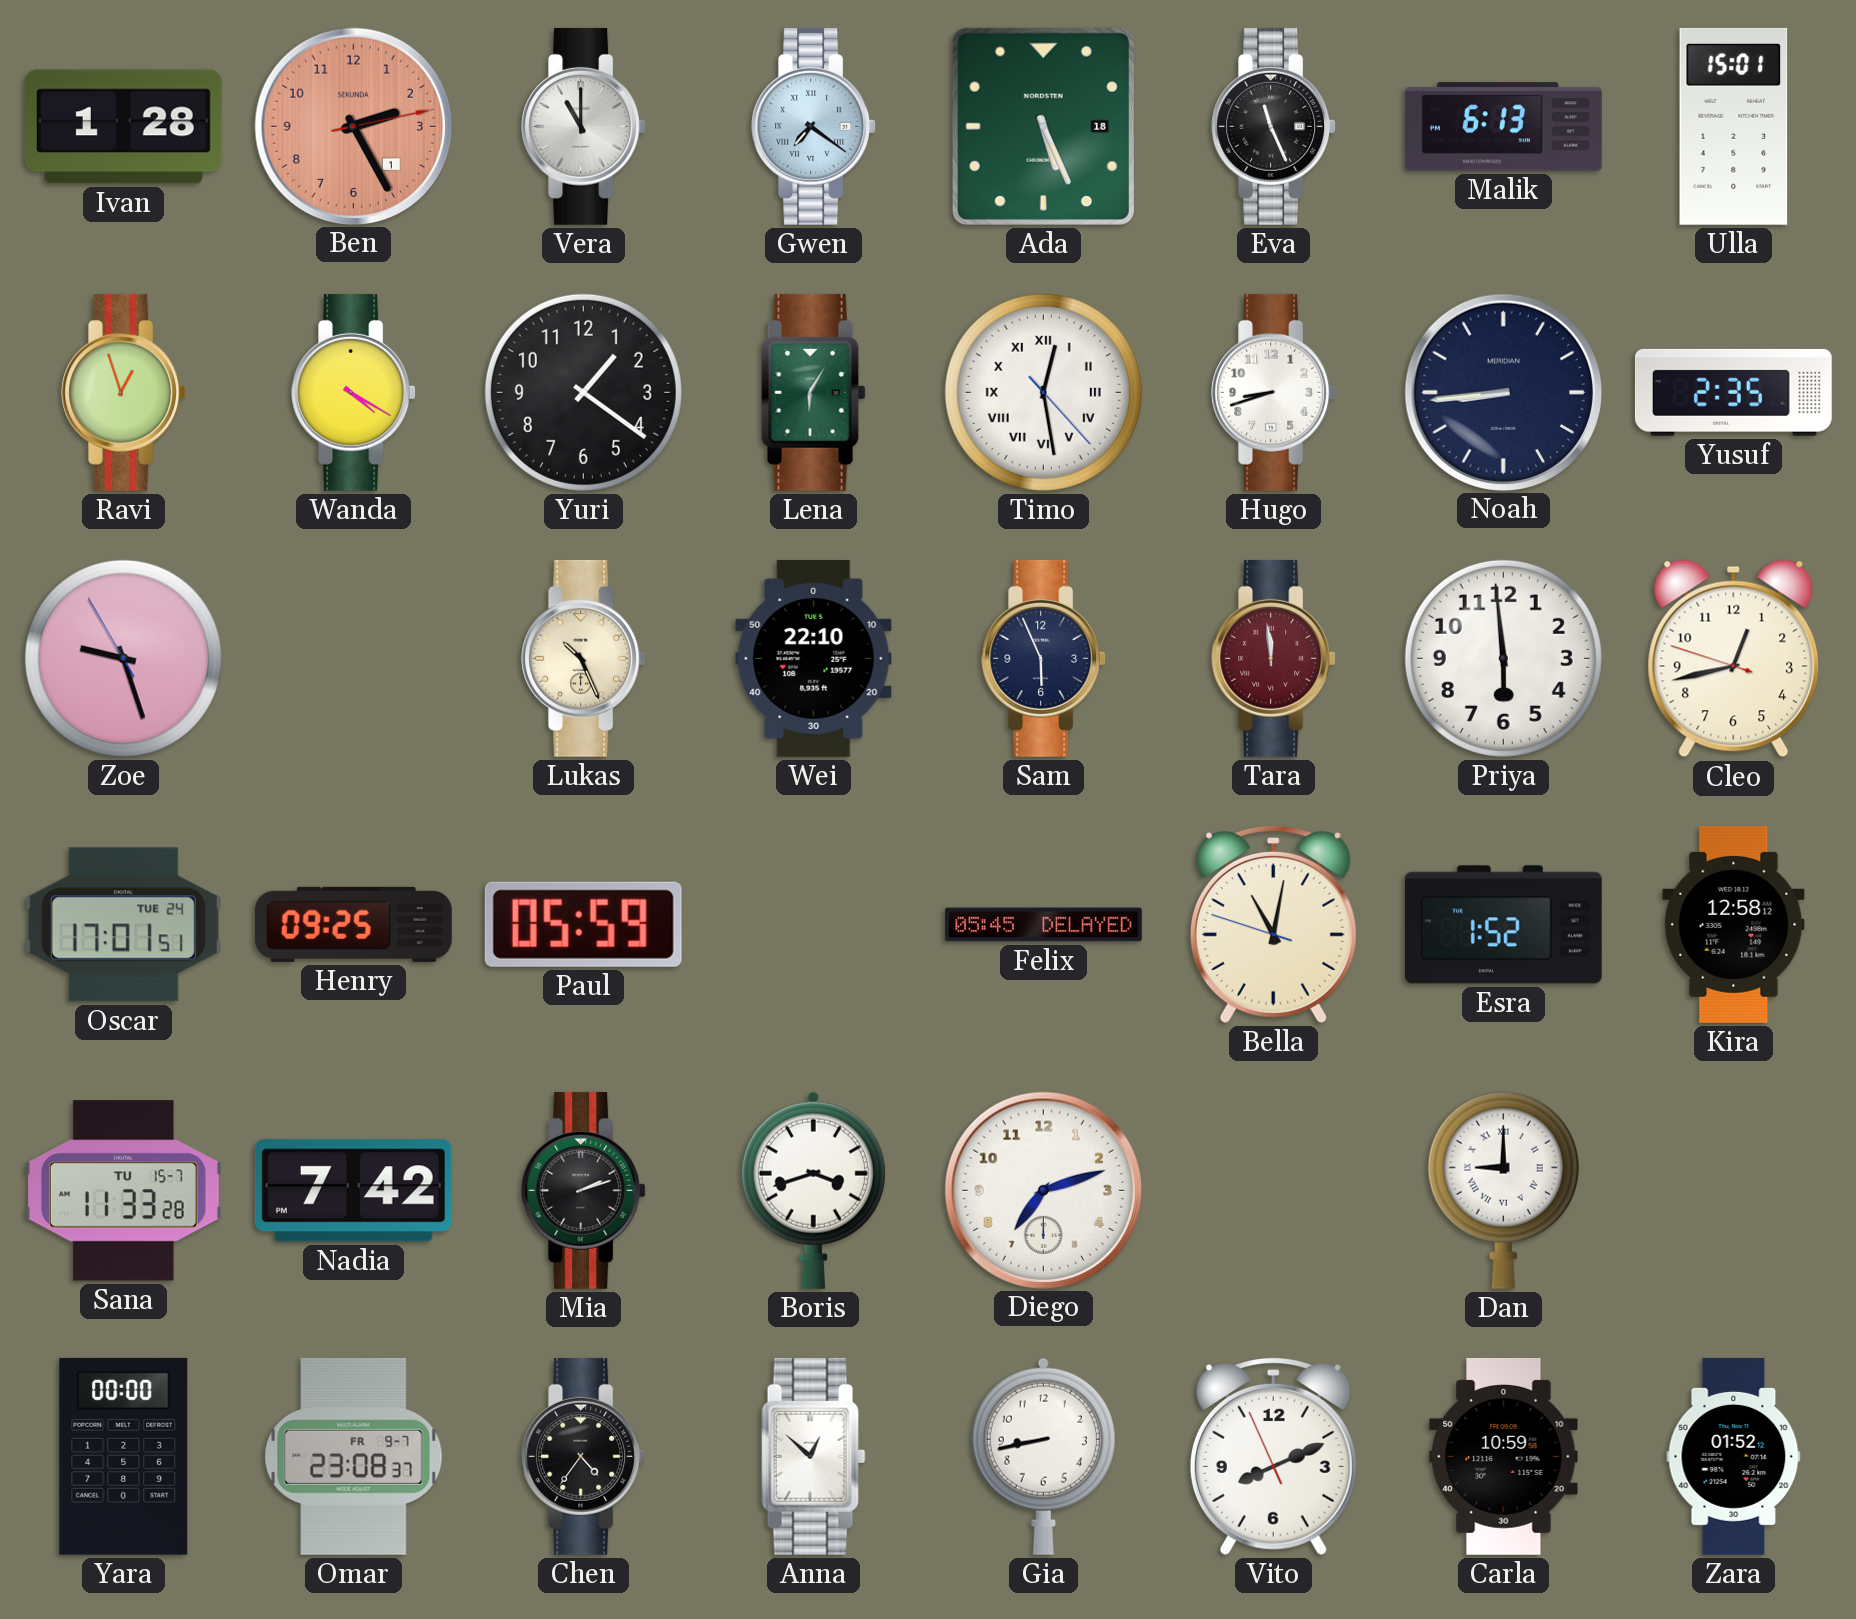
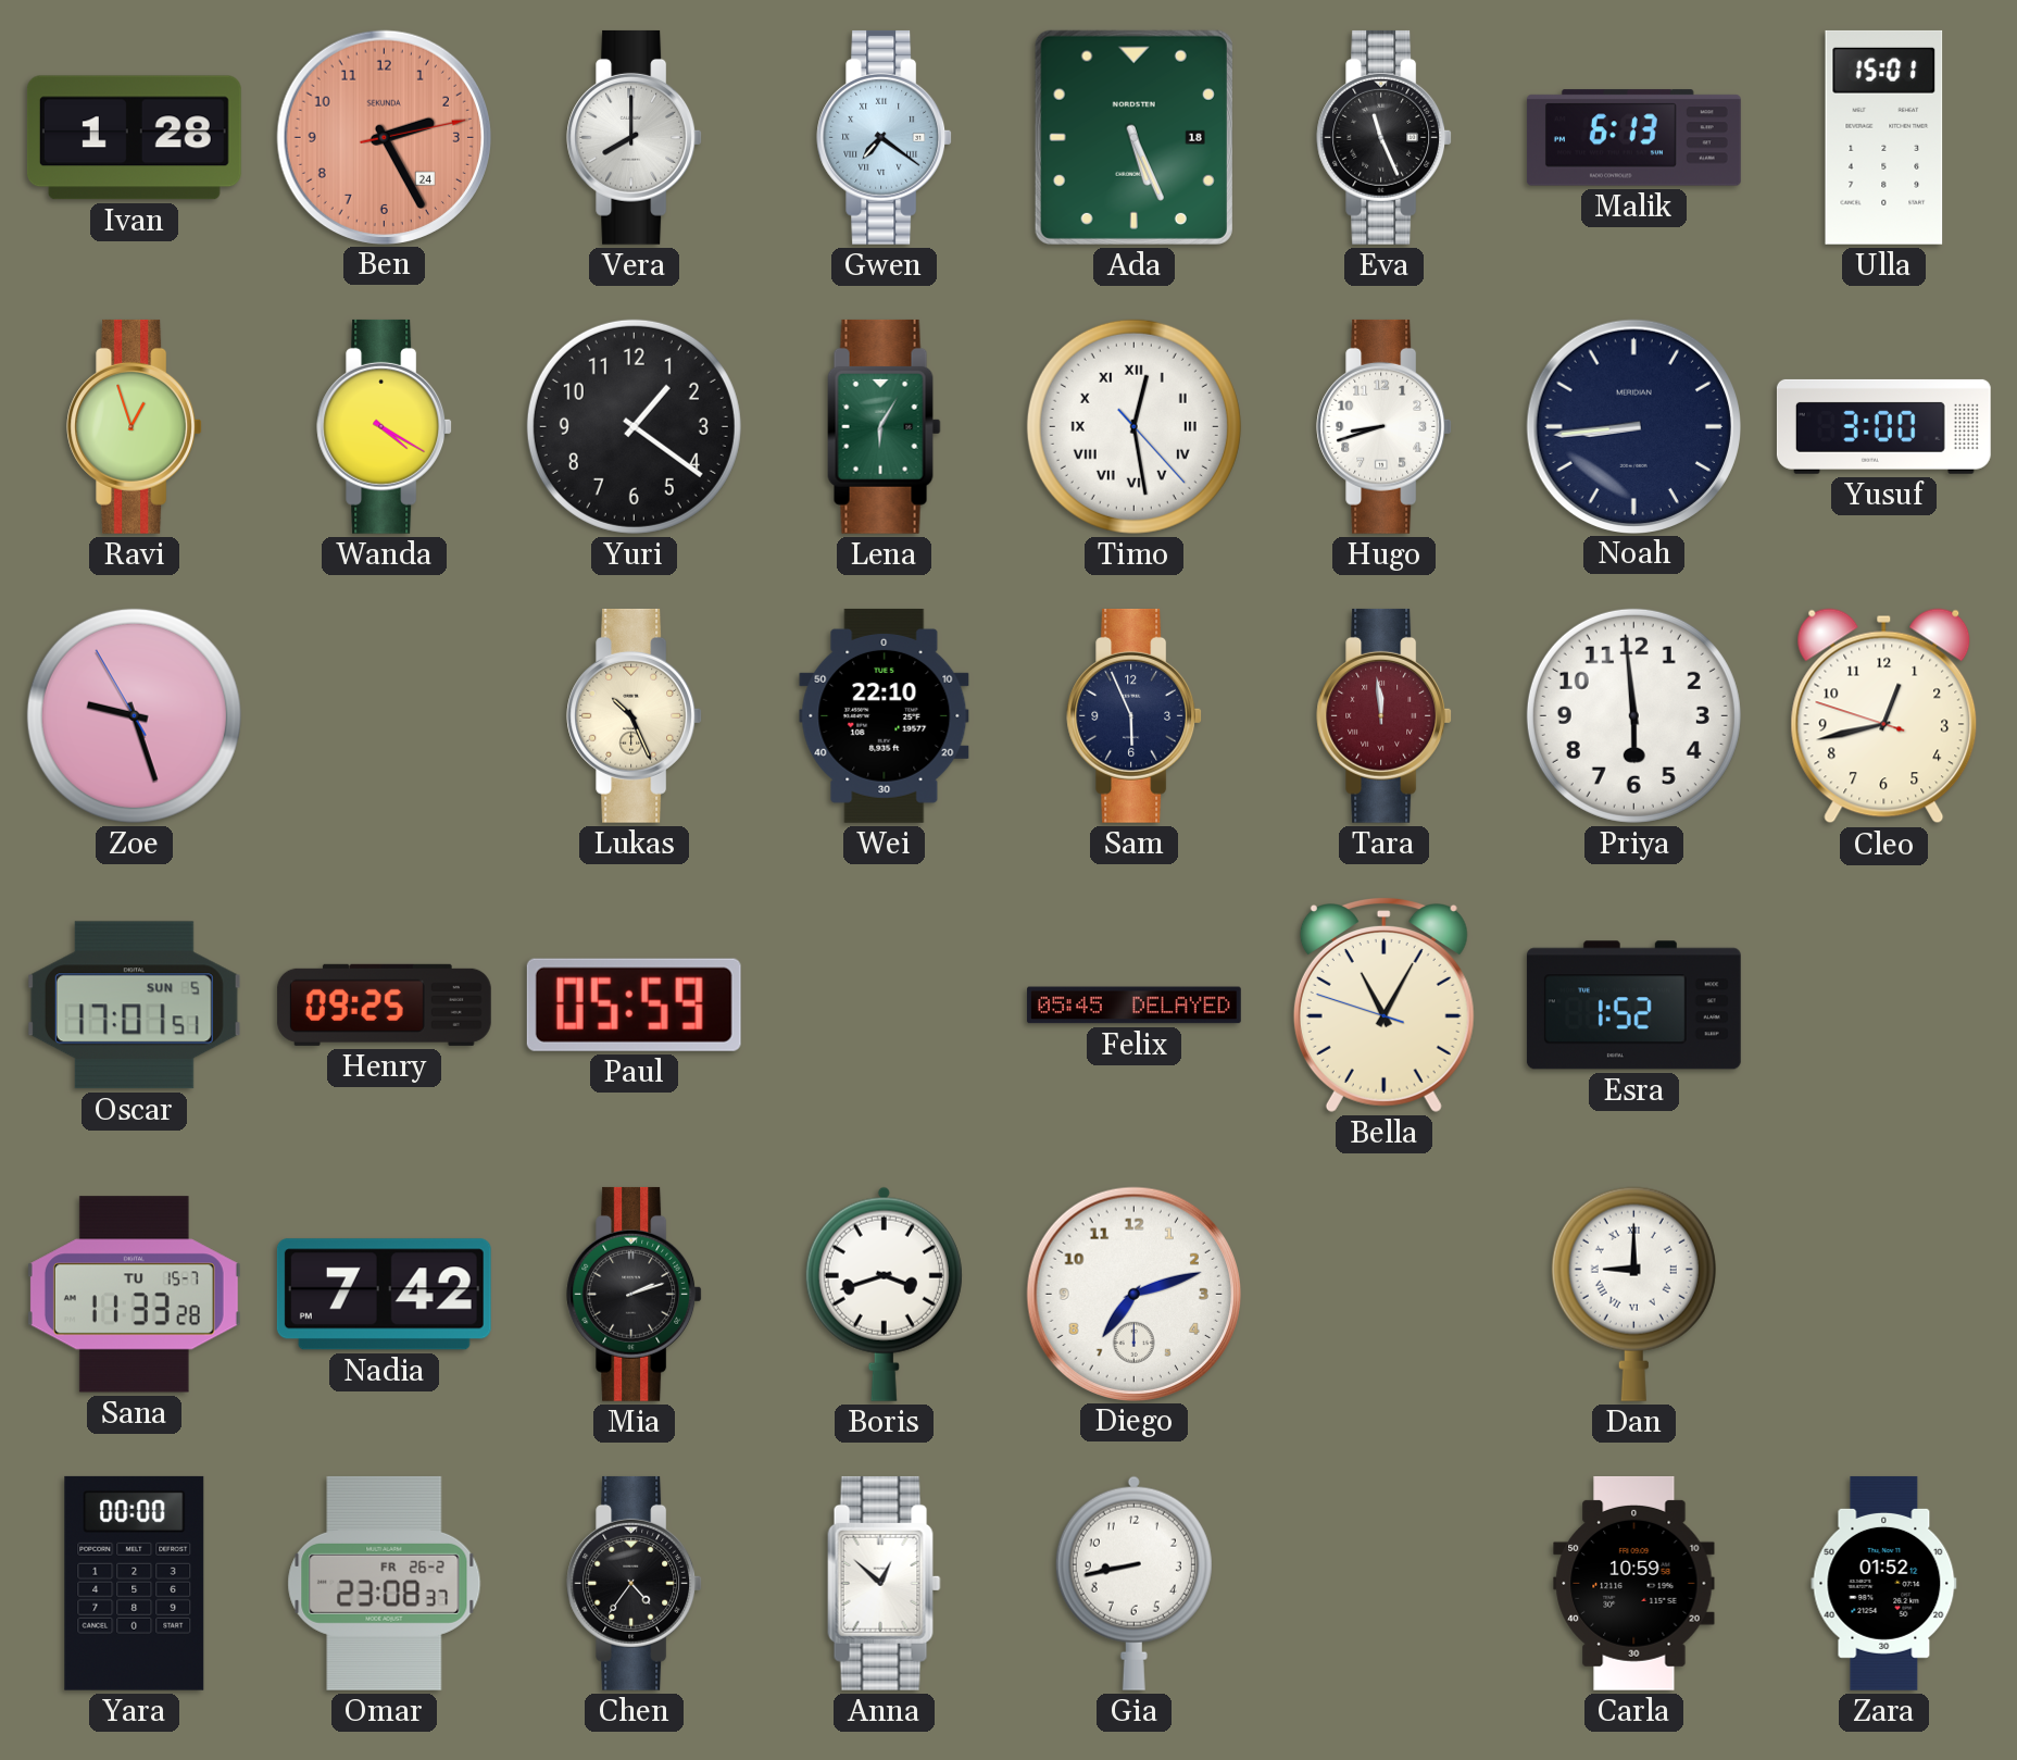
Ben date: 1 -> 24 (384, 137)
Vera: 11:00 -> 8:00 (635, 137)
Yusuf: 2:35 -> 3:00 (1883, 426)
Oscar date: TUE 24 -> SUN 5 (134, 1006)
Bella: 11:01 -> 11:04 (1383, 1006)
Kira: 12:58 -> none (1734, 924)
Omar date: FR 9-7 -> FR 26-2 (385, 1583)
Vito: 8:10 -> none (1273, 1457)
